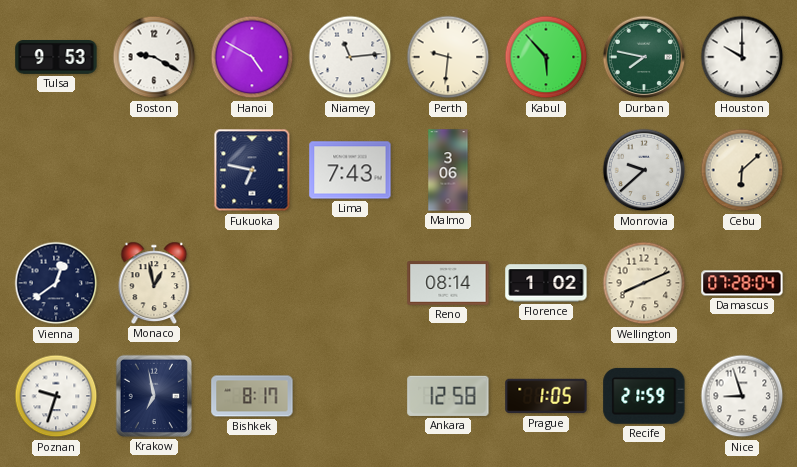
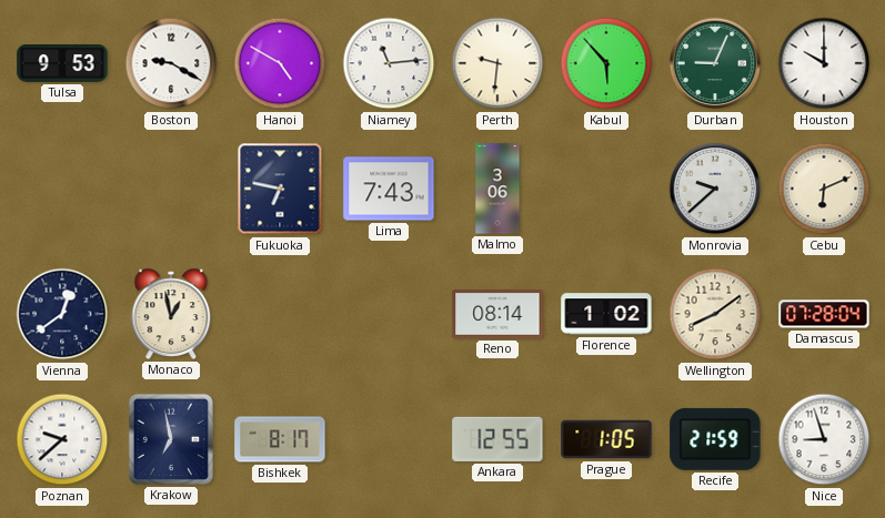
Durban: 7:47 -> 9:04 (715, 63)
Cebu: 6:08 -> 6:11 (824, 189)
Wellington: 8:11 -> 8:09 (715, 314)
Poznan: 9:33 -> 9:38 (62, 439)
Ankara: 12:58 -> 12:55 (497, 439)
